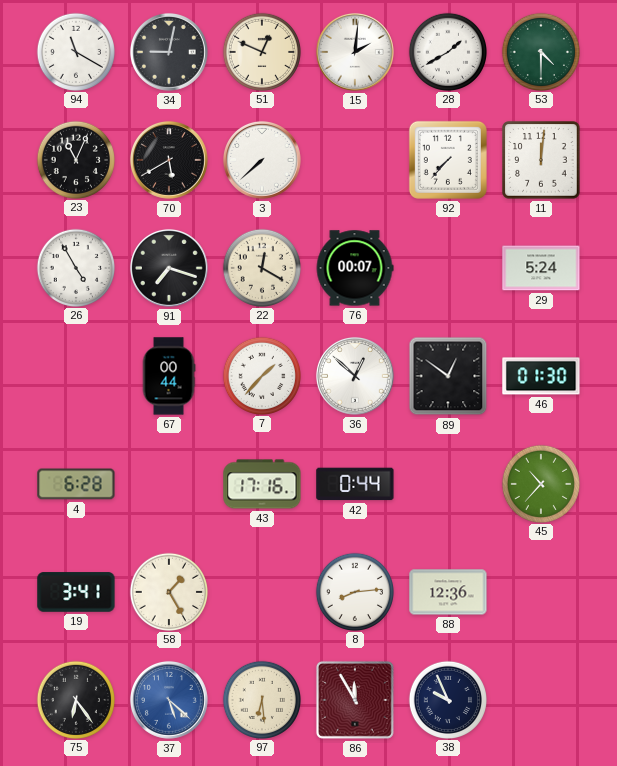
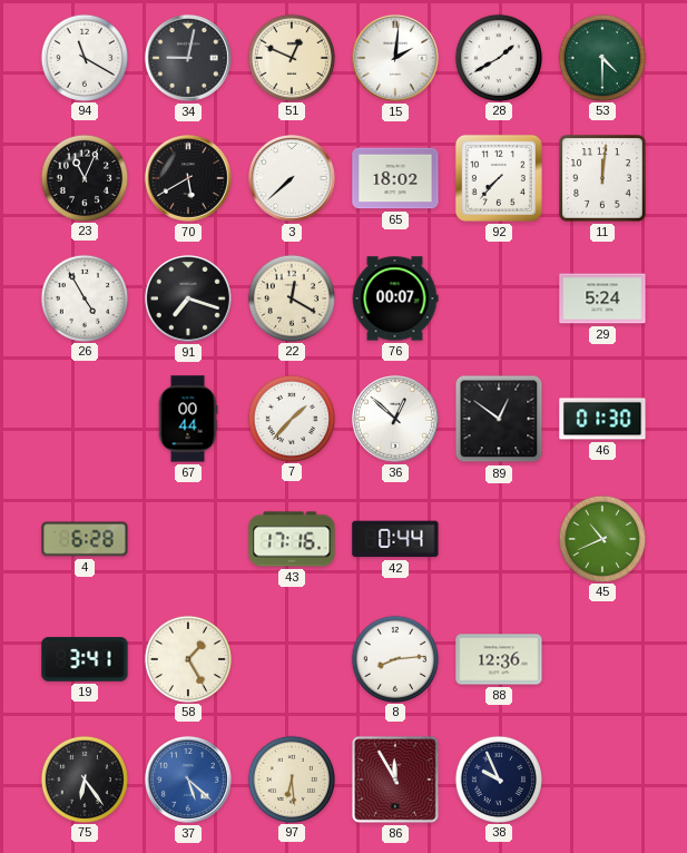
65: none -> 18:02 (395, 178)
45: 10:37 -> 10:41 (601, 538)
